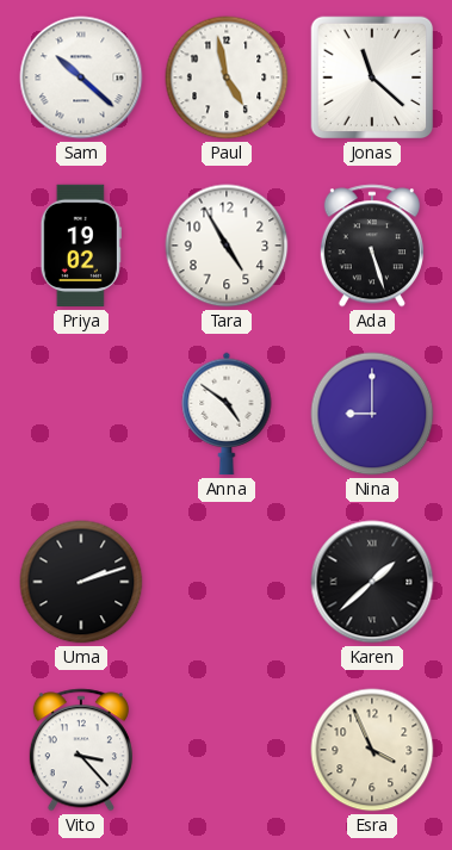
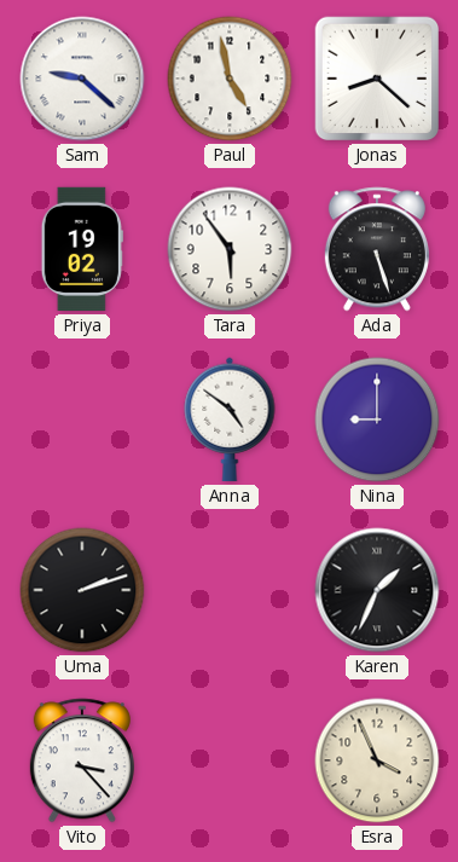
Sam: 10:22 -> 9:22 (82, 79)
Jonas: 11:22 -> 8:22 (377, 79)
Tara: 4:55 -> 5:54 (230, 249)
Karen: 1:38 -> 1:34 (377, 590)
